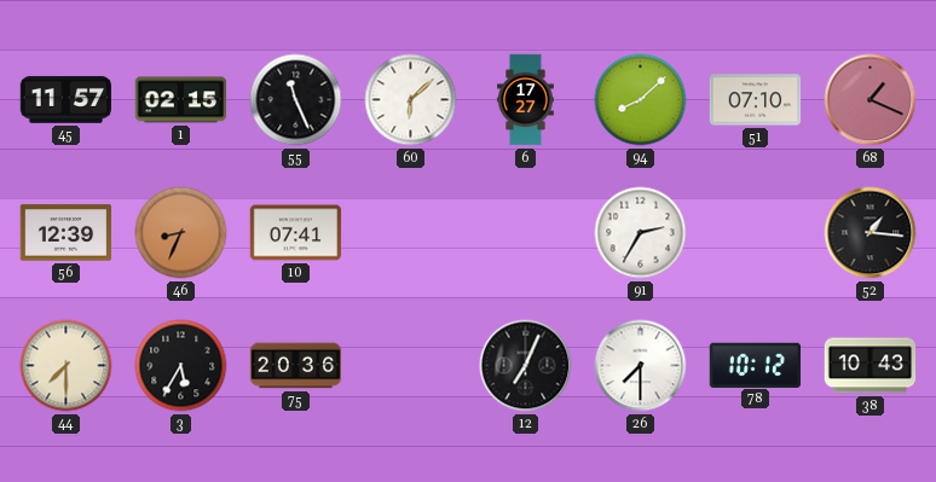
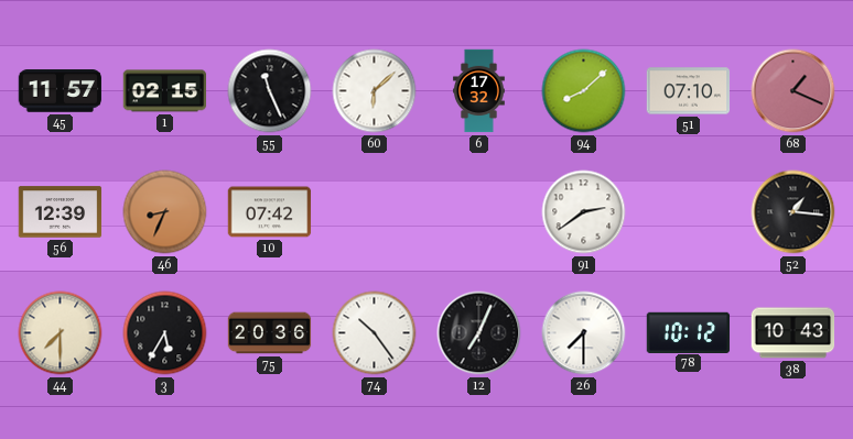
6: 17:27 -> 17:32 (479, 91)
10: 07:41 -> 07:42 (270, 212)
91: 2:35 -> 2:39 (584, 212)
74: none -> 10:24 (375, 333)
